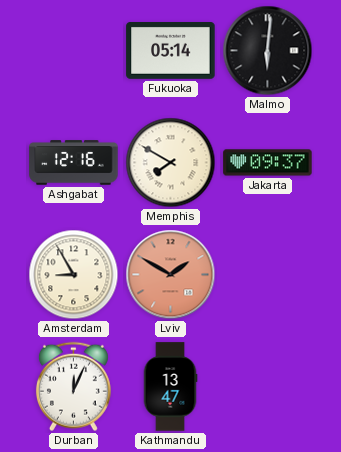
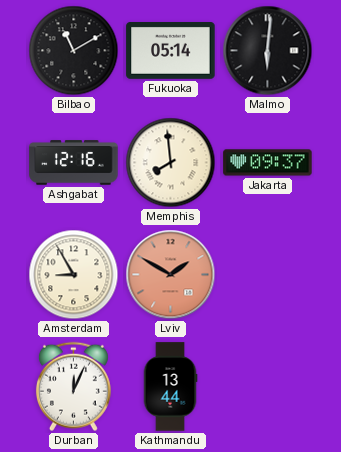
Bilbao: none -> 11:10 (74, 51)
Memphis: 7:50 -> 7:59 (171, 163)
Kathmandu: 13:47 -> 13:44 (170, 387)
